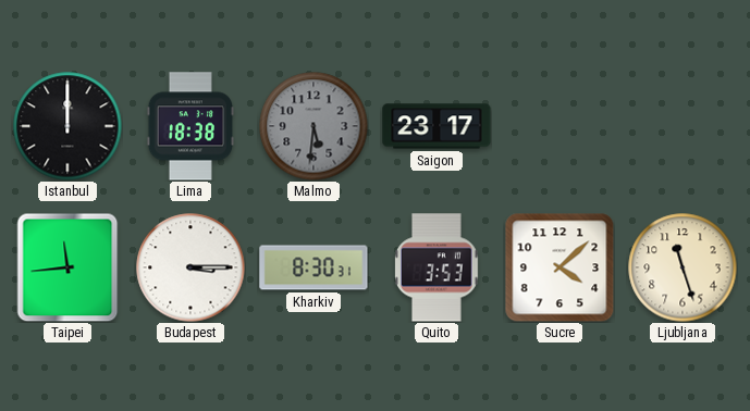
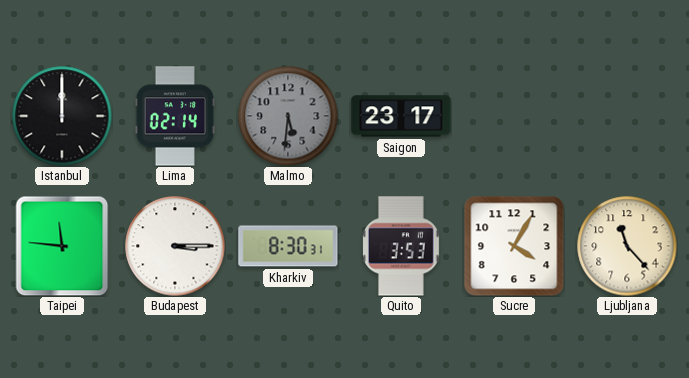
Lima: 18:38 -> 02:14 (174, 116)
Taipei: 11:44 -> 11:46 (62, 246)
Sucre: 4:08 -> 4:05 (514, 246)
Ljubljana: 11:27 -> 11:23 (627, 246)
